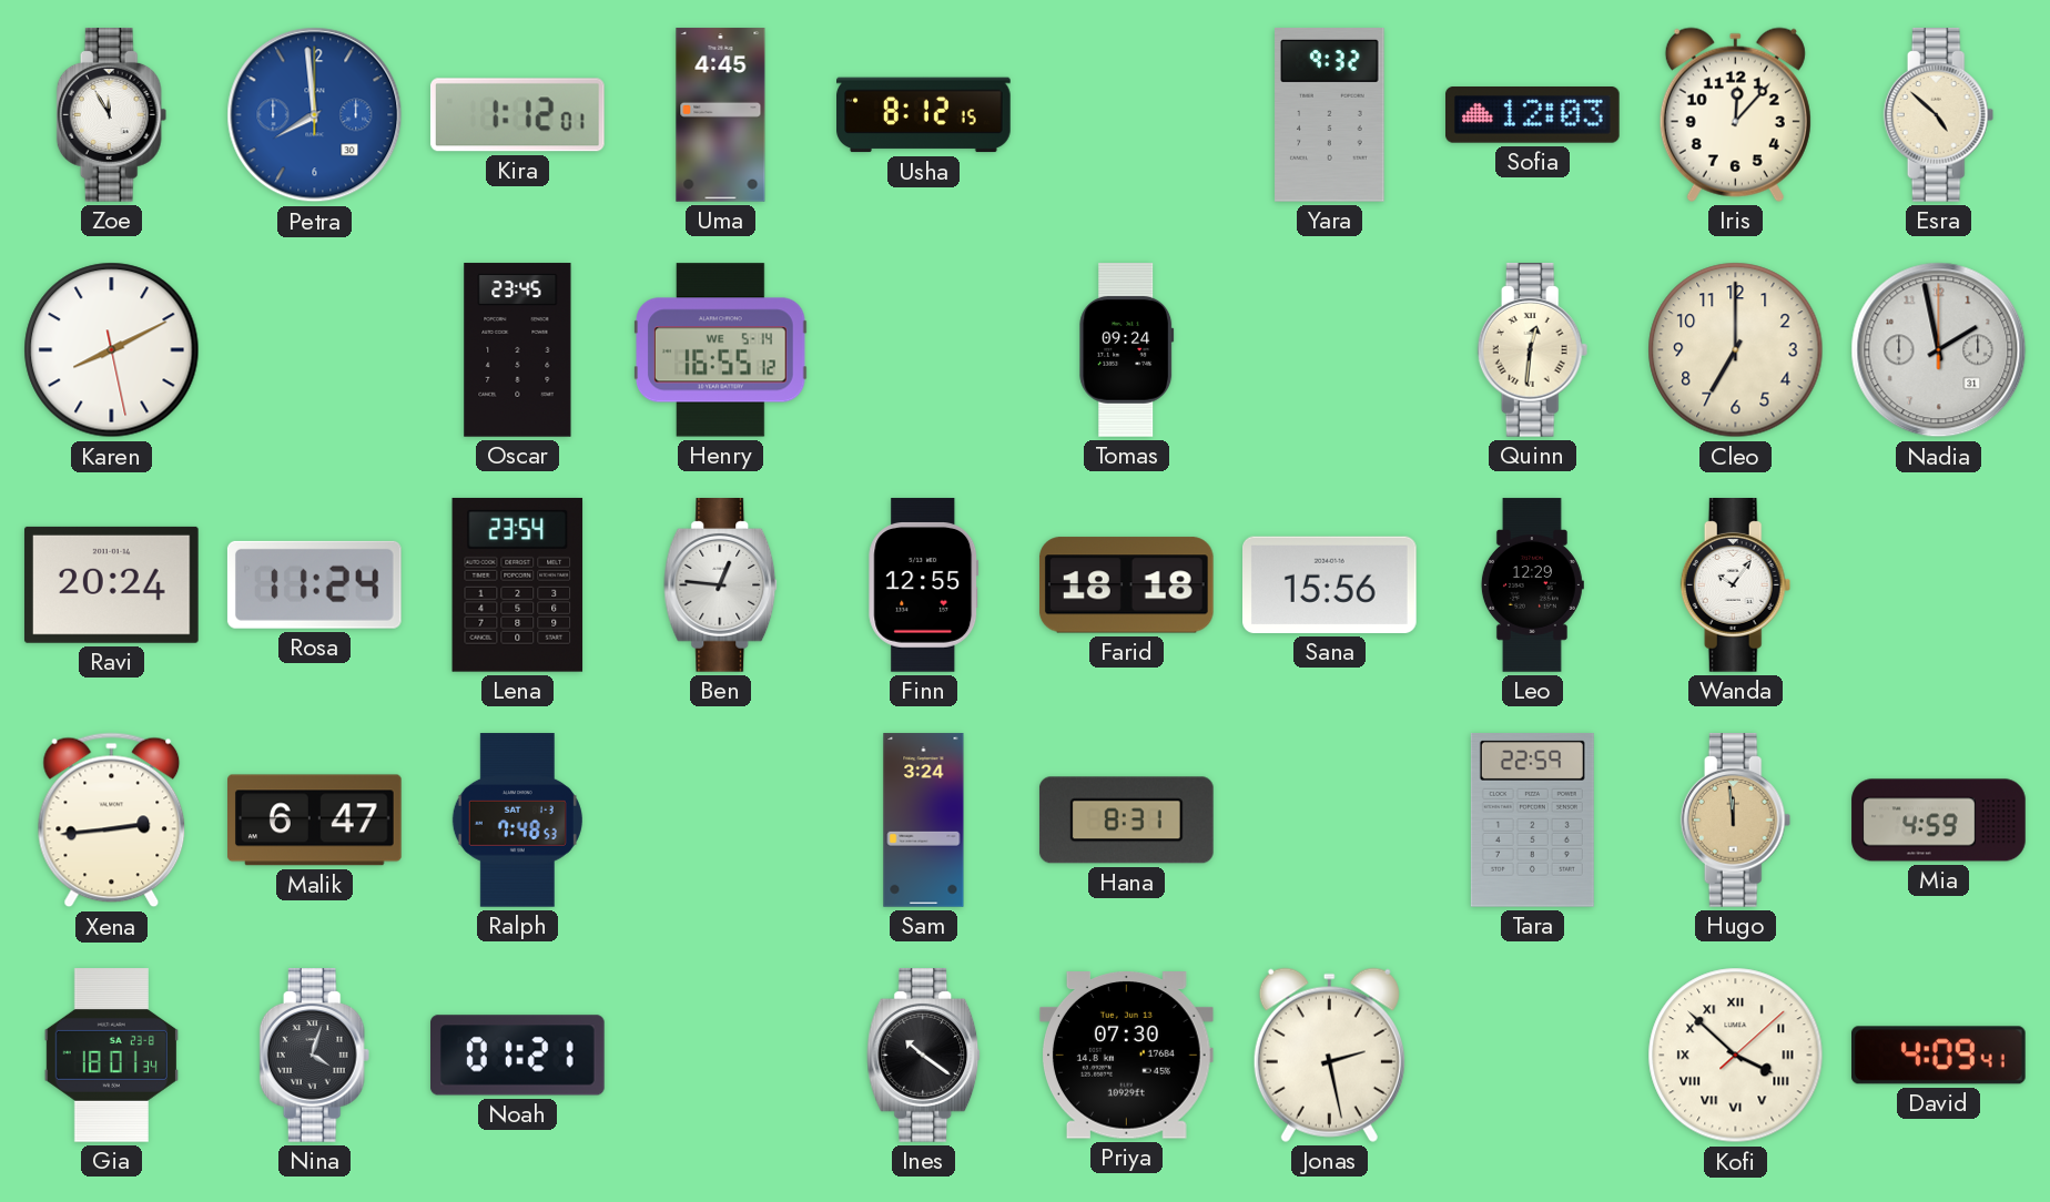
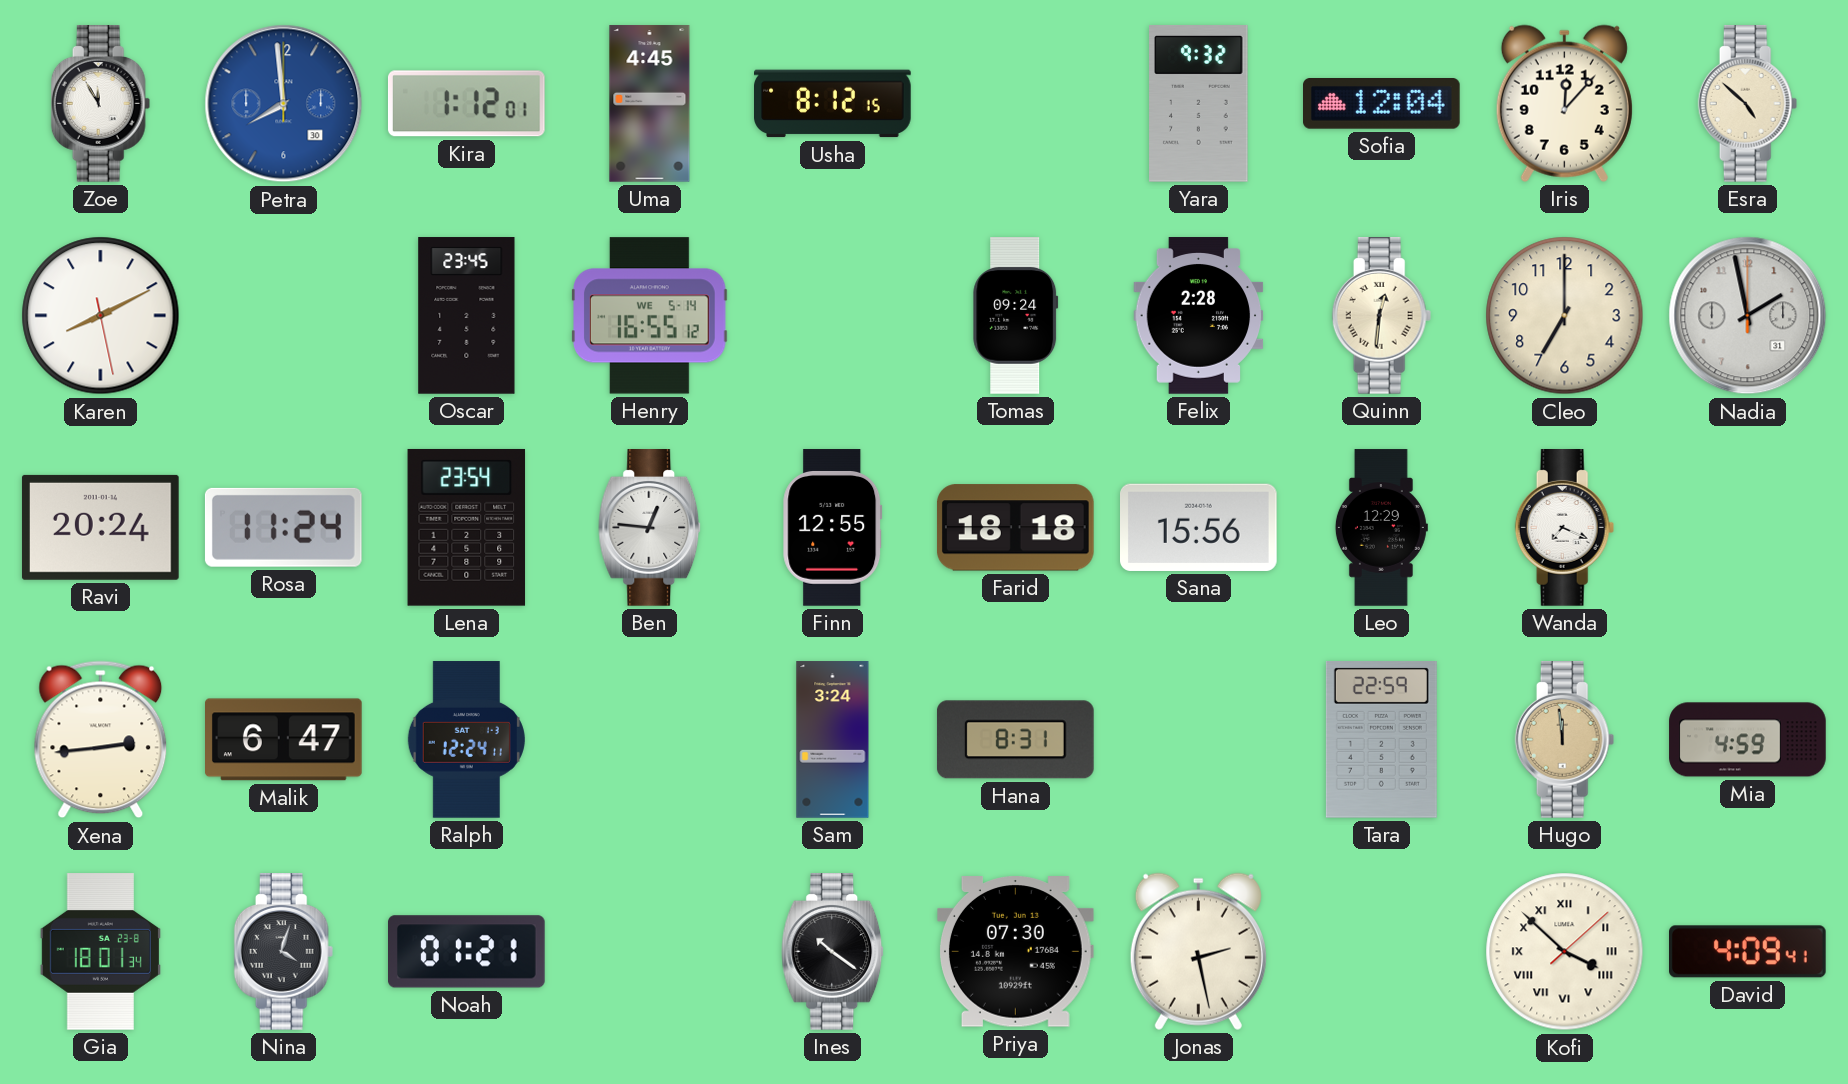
Sofia: 12:03 -> 12:04 (1382, 104)
Felix: none -> 2:28 (1199, 316)
Wanda: 10:06 -> 7:19 (1565, 528)
Ralph: 7:48 -> 12:24 (466, 740)
